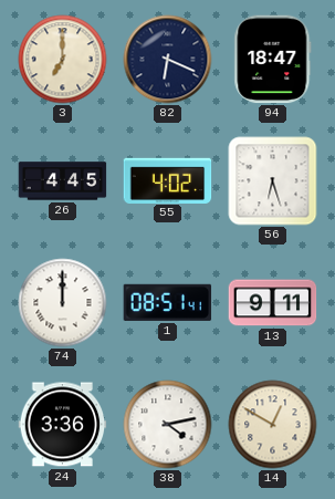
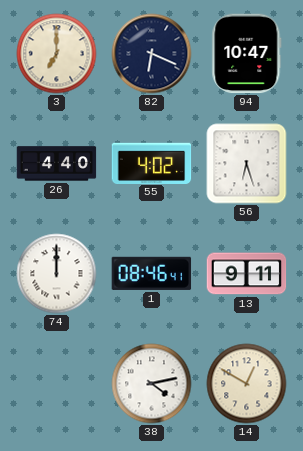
94: 18:47 -> 10:47 (247, 54)
26: 4:45 -> 4:40 (57, 164)
1: 08:51 -> 08:46 (152, 273)
24: 3:36 -> none (63, 425)
